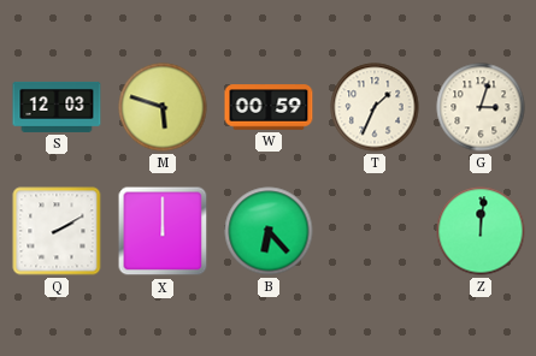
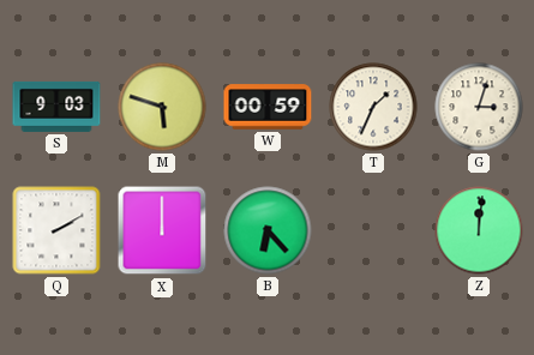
S: 12:03 -> 9:03 (56, 107)
